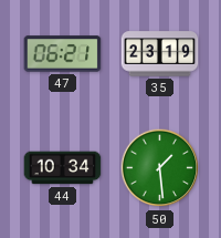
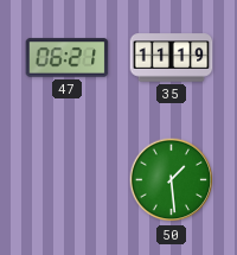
35: 23:19 -> 11:19 (172, 58)
44: 10:34 -> none (63, 168)
